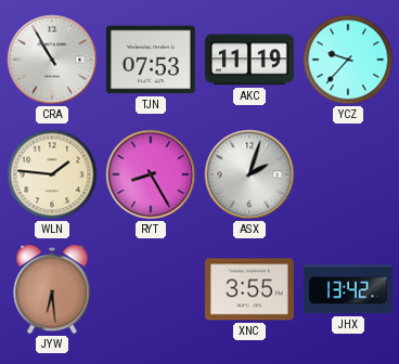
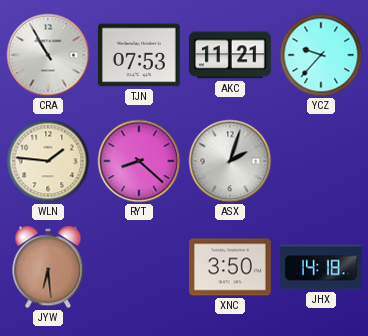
AKC: 11:19 -> 11:21 (230, 55)
RYT: 8:25 -> 8:22 (139, 161)
XNC: 3:55 -> 3:50 (231, 267)
JHX: 13:42 -> 14:18 (322, 267)
